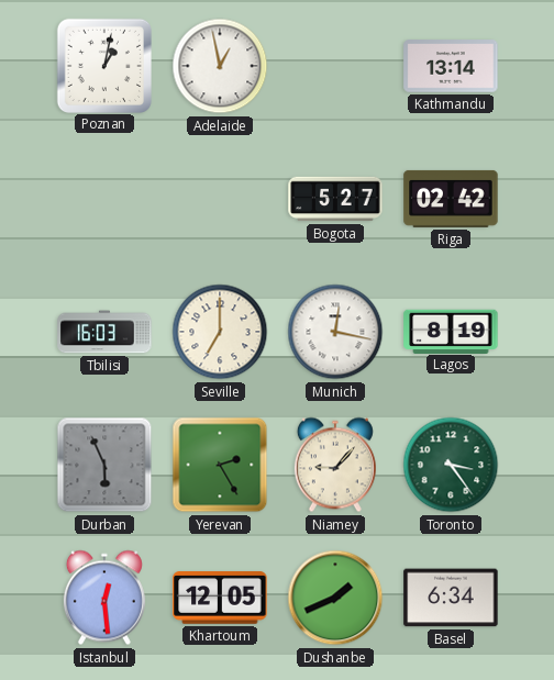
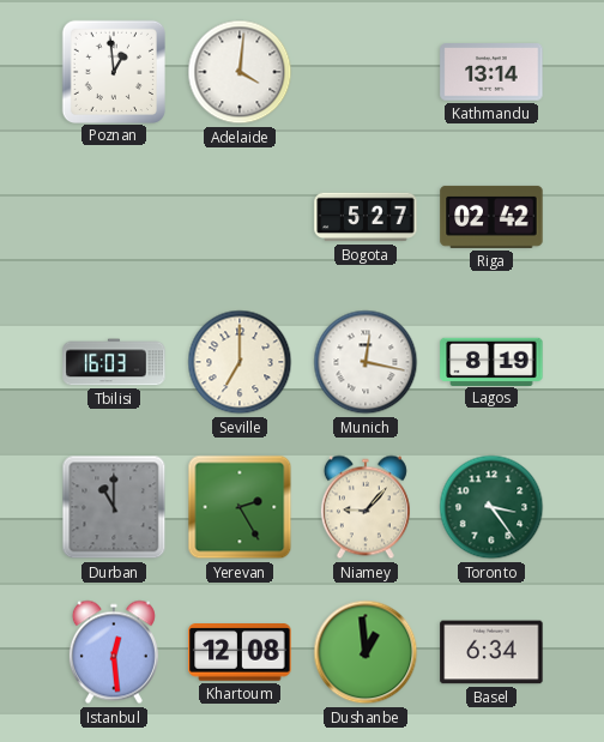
Poznan: 1:02 -> 12:59 (113, 71)
Adelaide: 12:58 -> 4:01 (240, 72)
Durban: 5:56 -> 11:00 (114, 507)
Khartoum: 12:05 -> 12:08 (240, 653)
Dushanbe: 1:41 -> 12:59 (366, 652)
